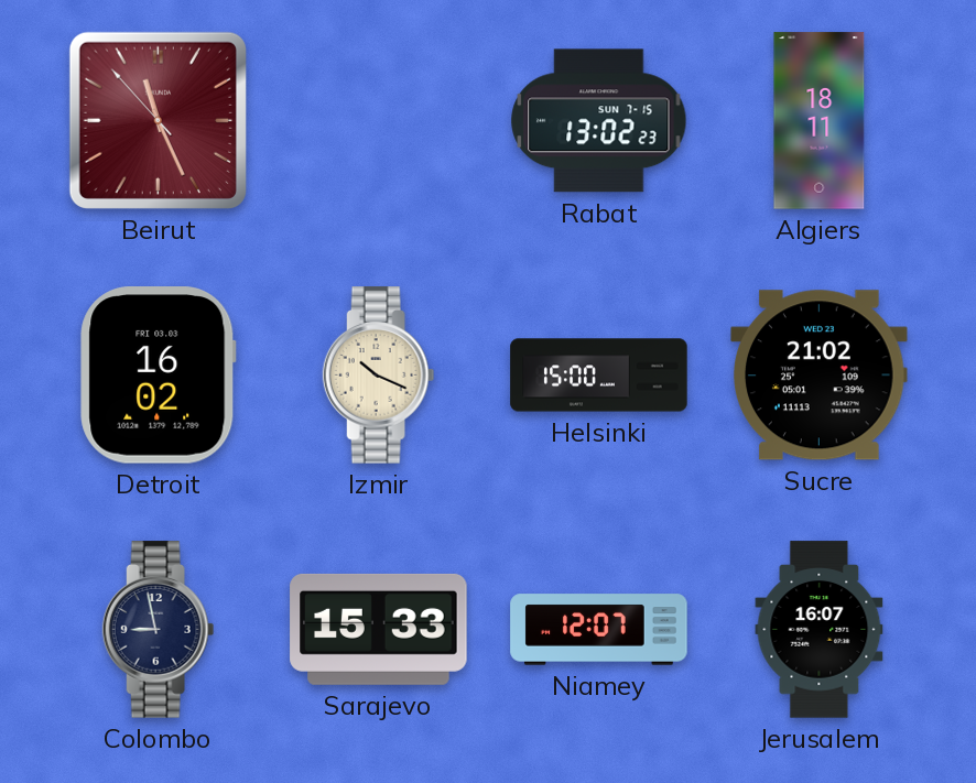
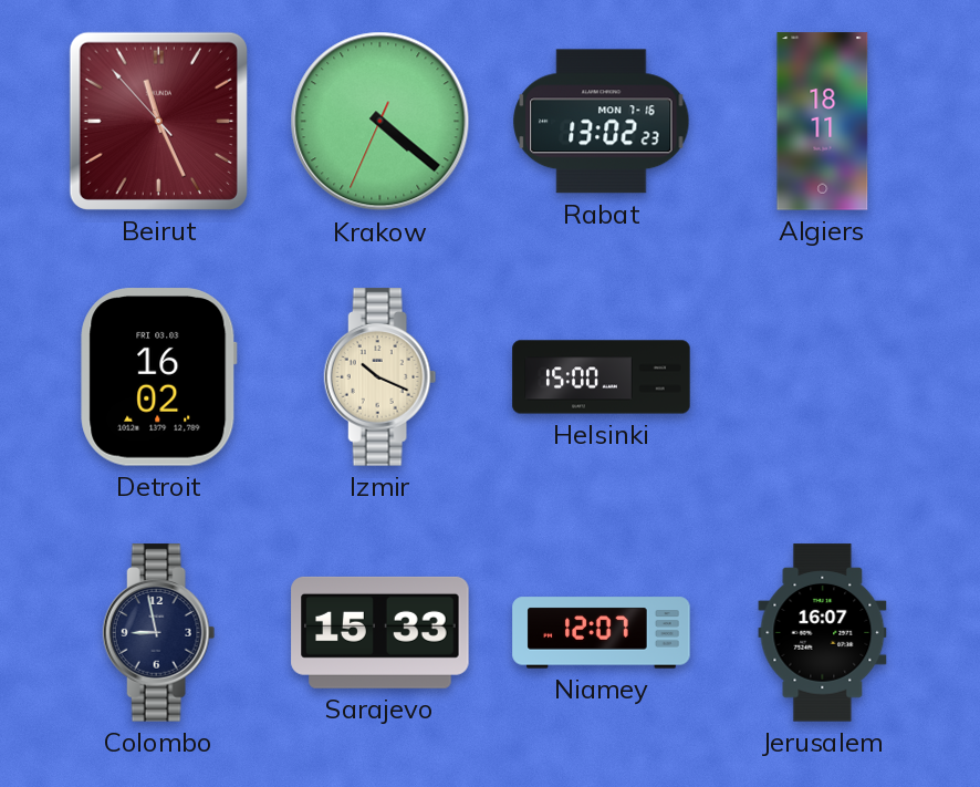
Krakow: none -> 4:21 (380, 122)
Rabat date: SUN 7-15 -> MON 7-16 (602, 122)
Sucre: 21:02 -> none (820, 376)
